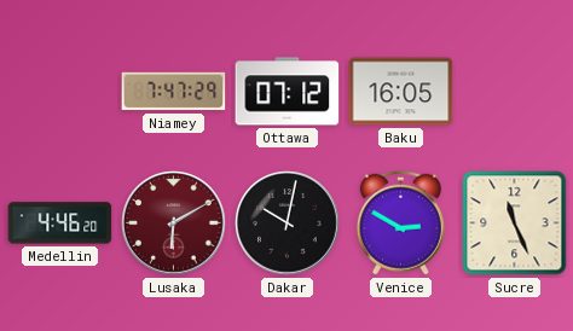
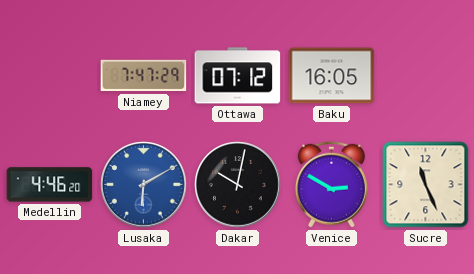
Lusaka dial: burgundy -> blue (144, 185)
